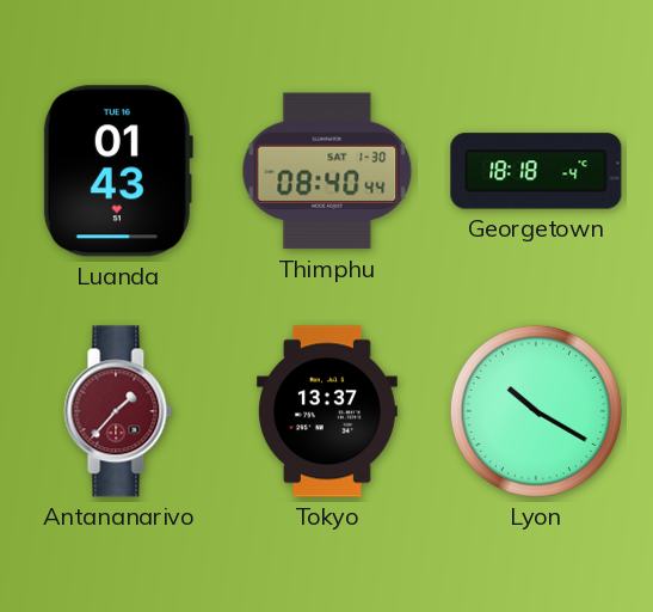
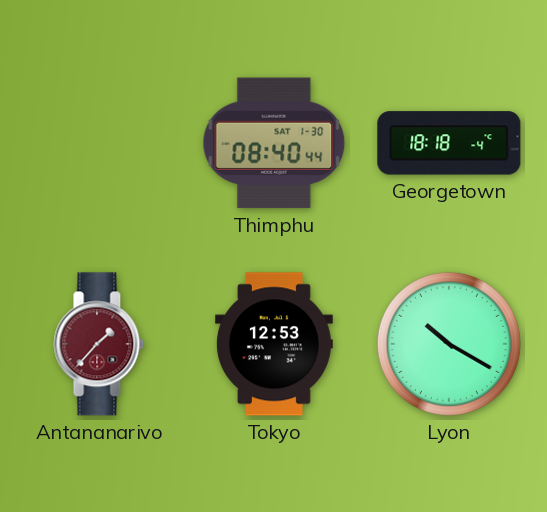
Luanda: 01:43 -> none (117, 171)
Tokyo: 13:37 -> 12:53 (275, 344)
